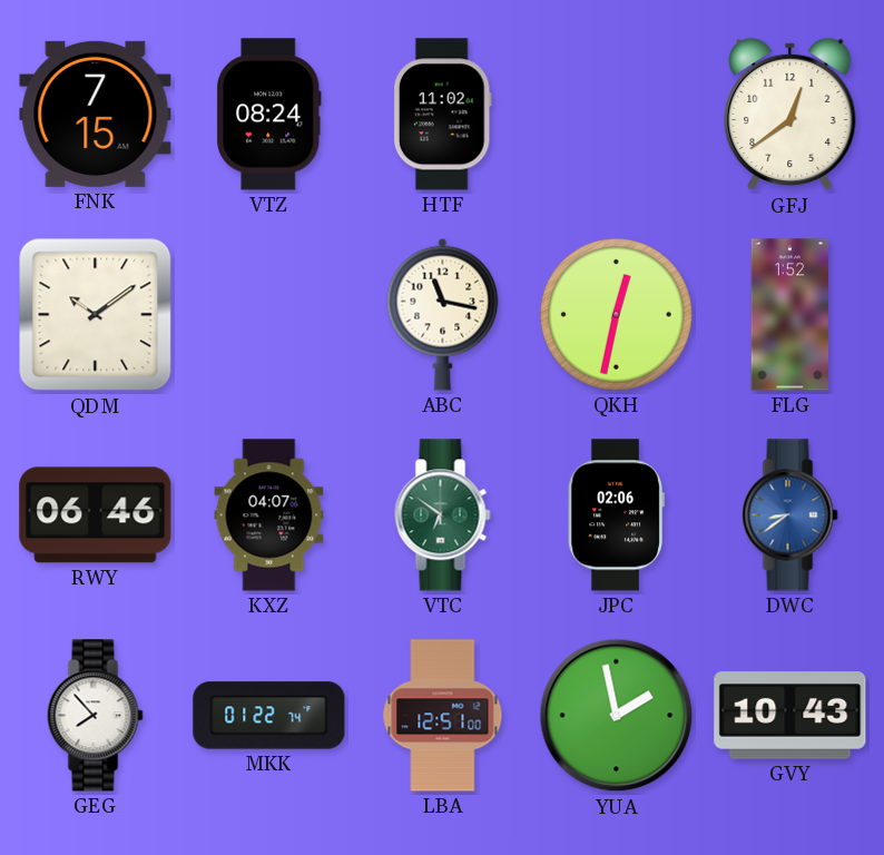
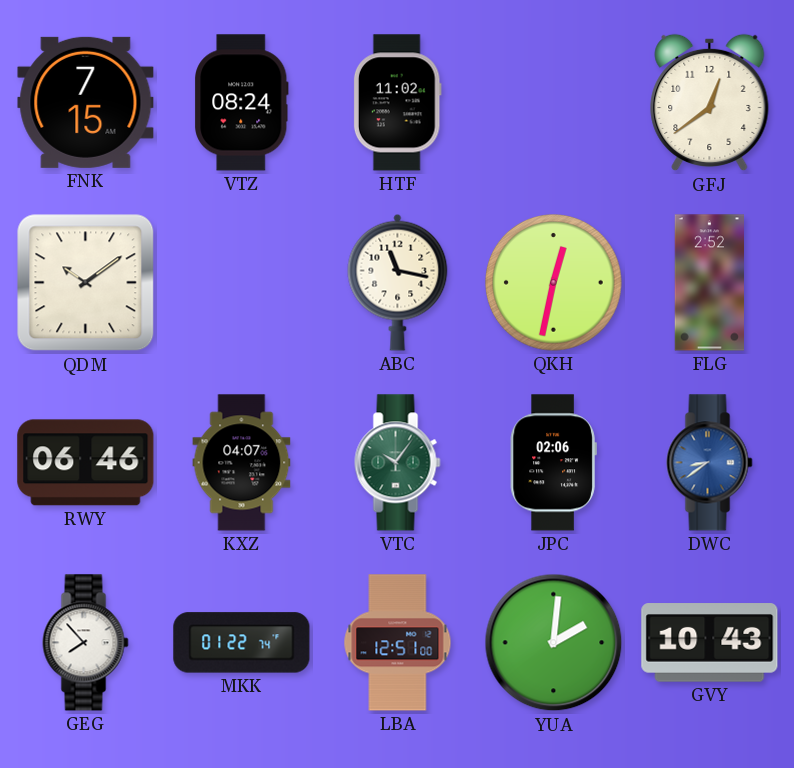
FLG: 1:52 -> 2:52 (709, 283)
VTC: 6:51 -> 10:06 (398, 463)
YUA: 1:58 -> 2:01 (554, 643)
